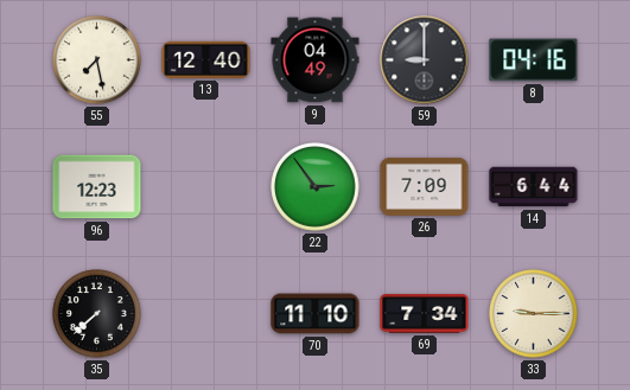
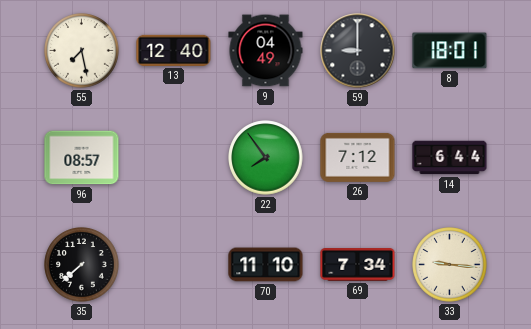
8: 04:16 -> 18:01 (450, 51)
96: 12:23 -> 08:57 (82, 158)
22: 2:54 -> 7:54 (266, 158)
26: 7:09 -> 7:12 (358, 157)
33: 9:15 -> 9:16 (450, 265)
